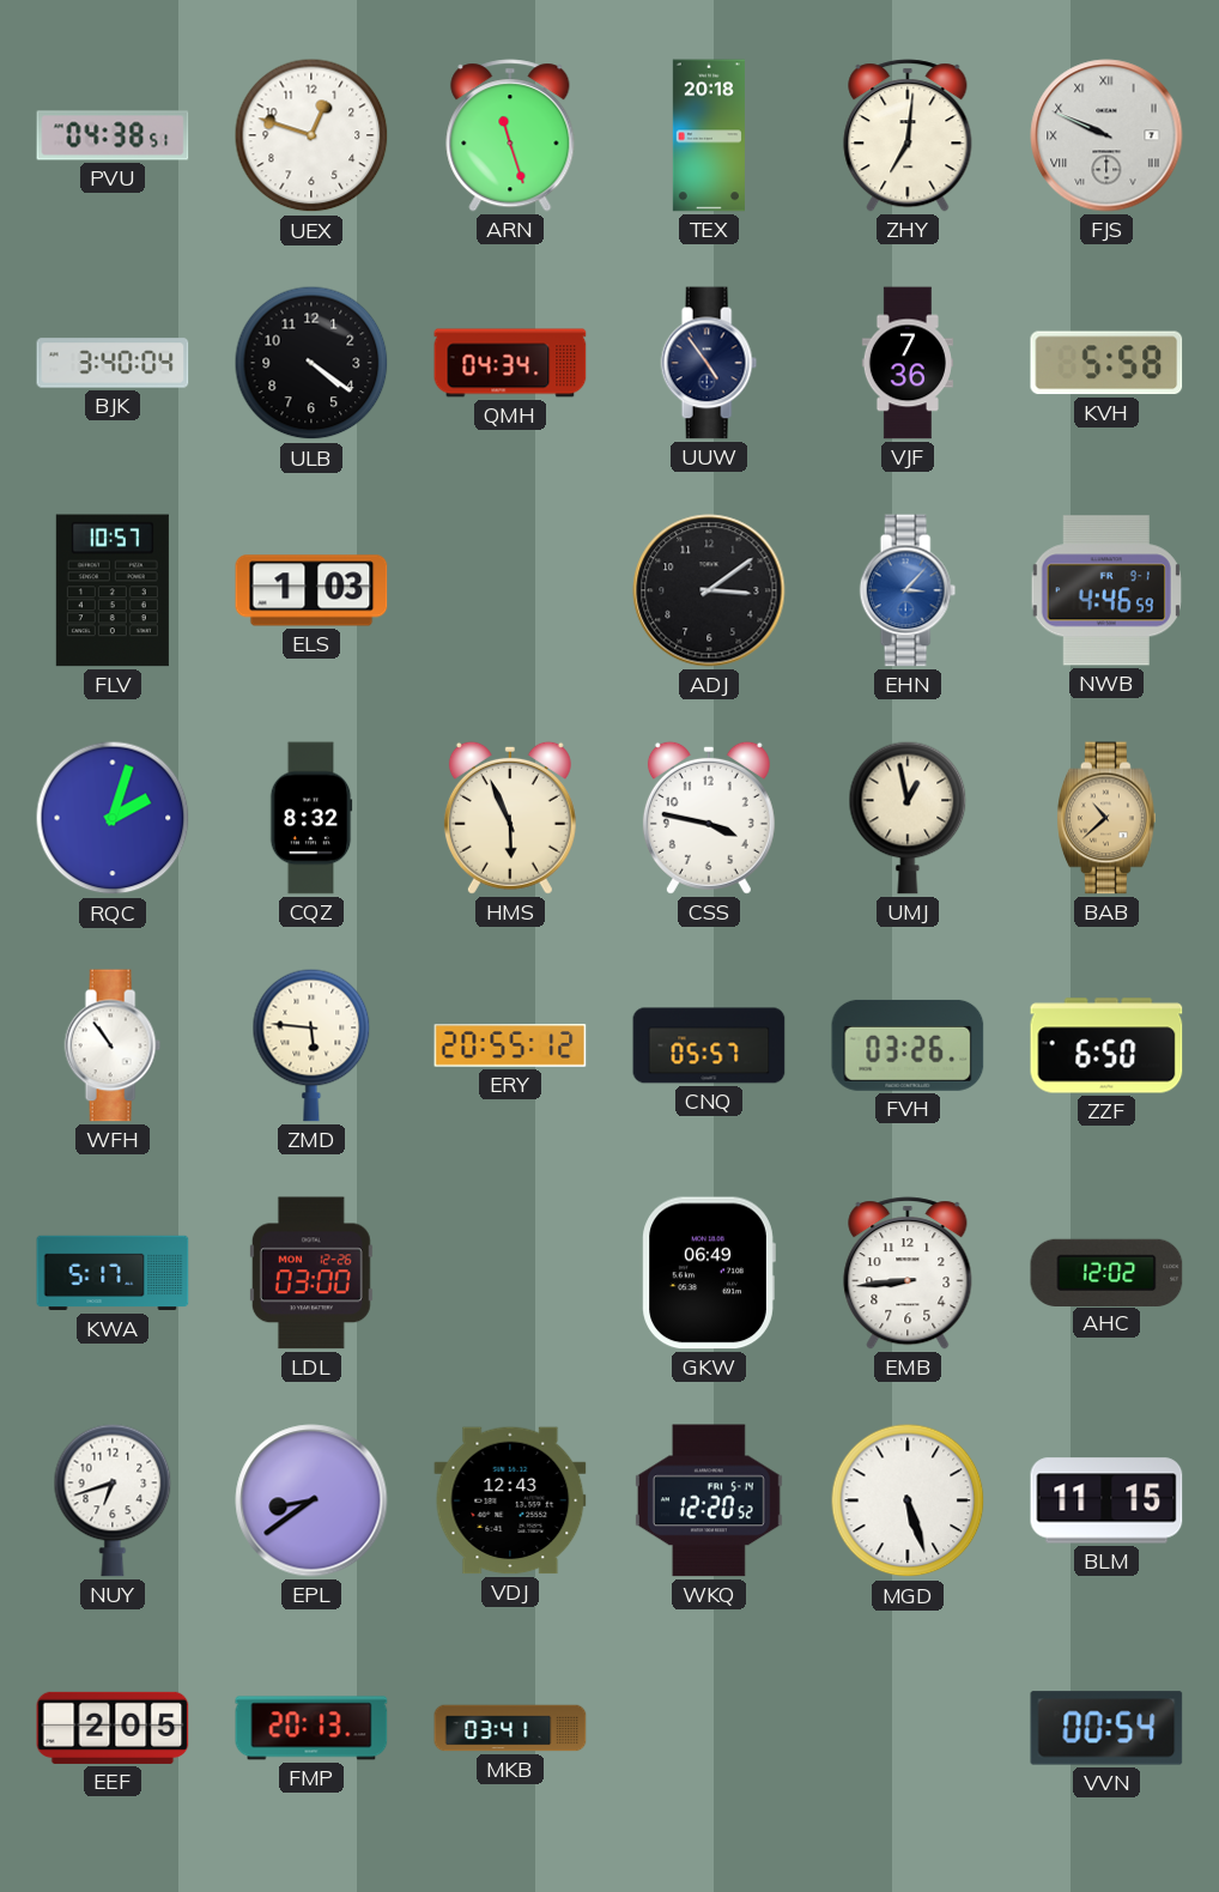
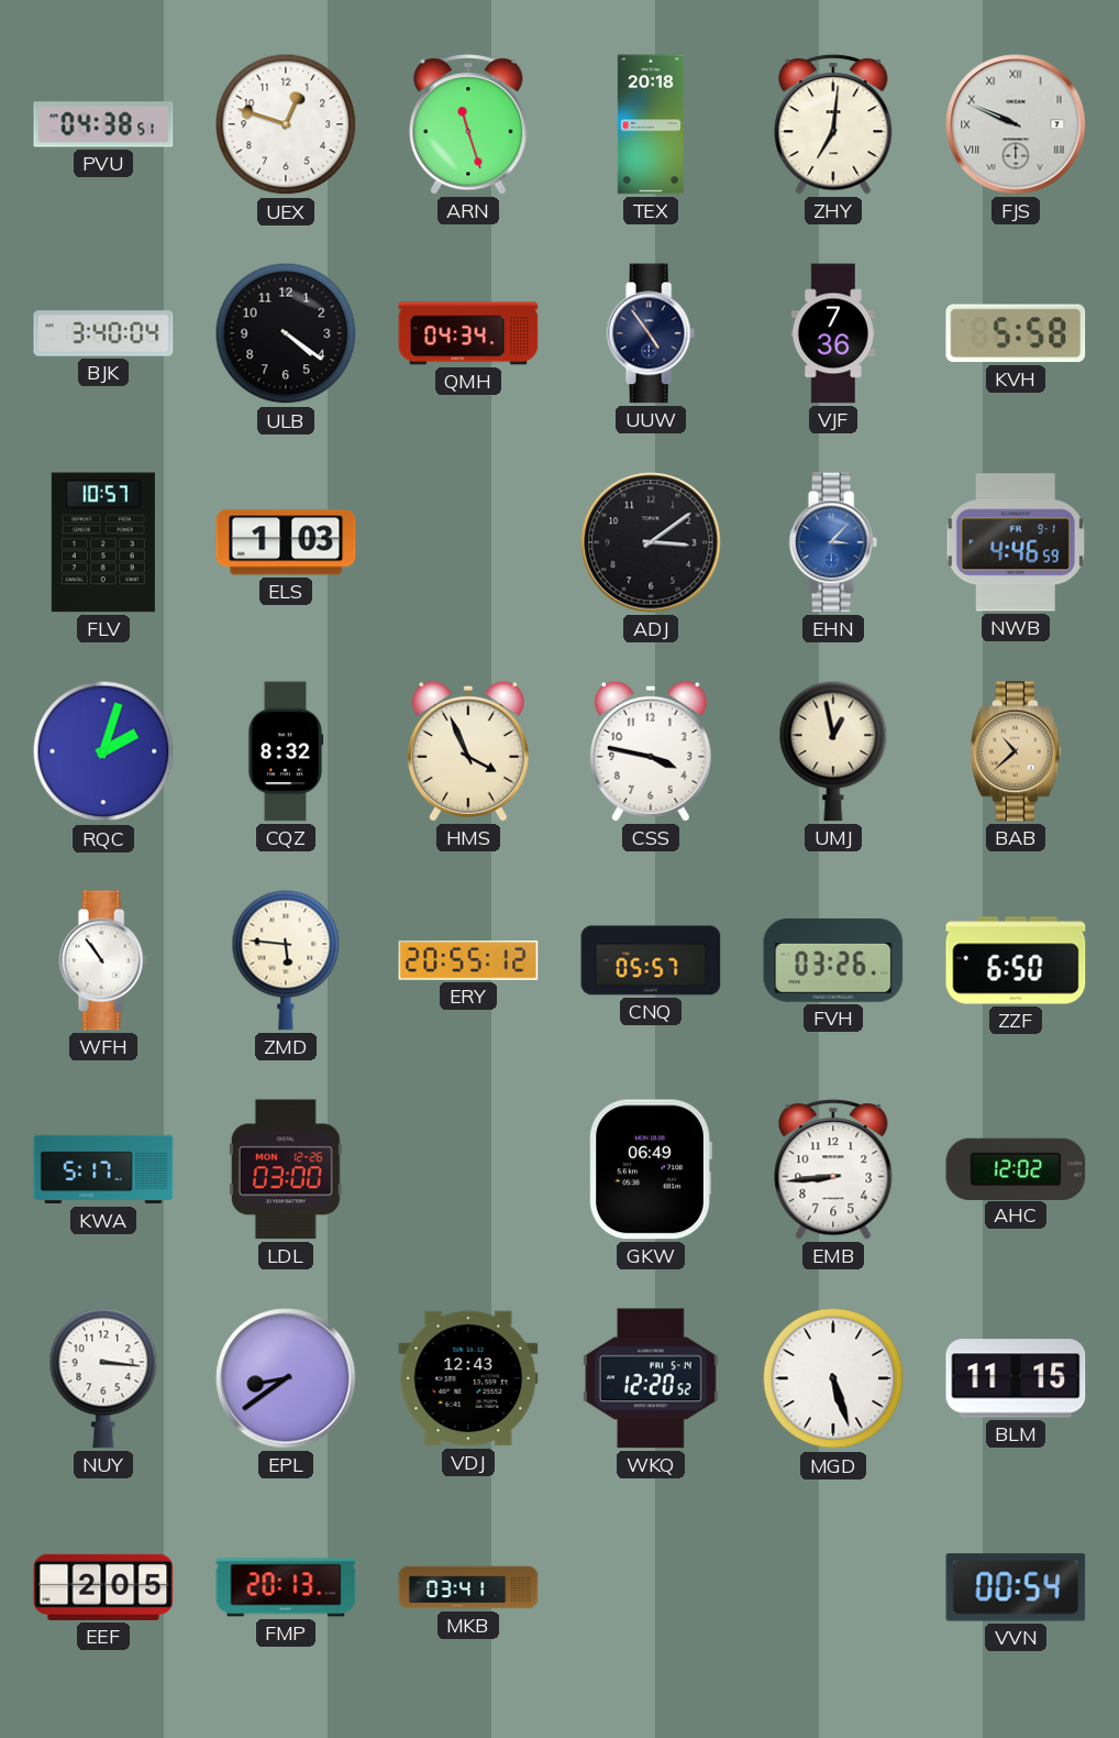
HMS: 5:56 -> 3:56 (468, 751)
NUY: 6:42 -> 3:16 (103, 1378)
